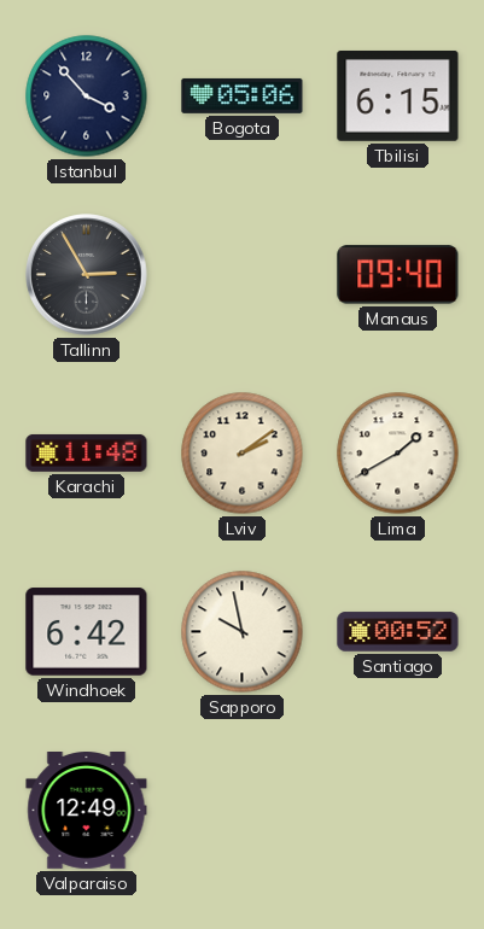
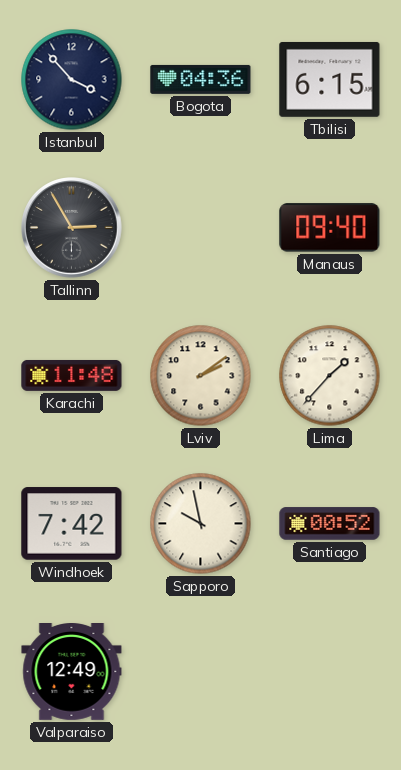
Bogota: 05:06 -> 04:36 (201, 79)
Lima: 1:40 -> 1:37 (330, 376)
Windhoek: 6:42 -> 7:42 (72, 524)
